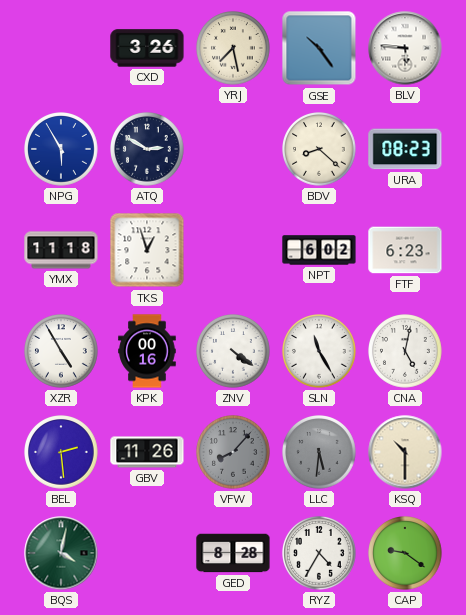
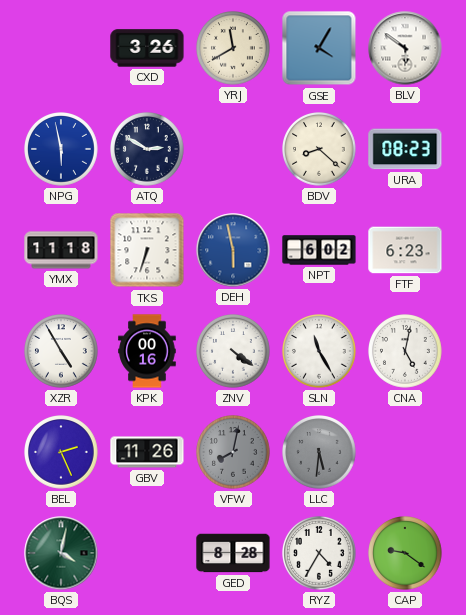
YRJ: 7:28 -> 11:40 (234, 49)
GSE: 10:24 -> 4:05 (319, 48)
BLV: 5:46 -> 5:51 (405, 48)
NPG: 5:55 -> 5:58 (62, 150)
TKS: 12:57 -> 6:33 (147, 250)
DEH: none -> 5:58 (233, 250)
BEL: 2:29 -> 2:26 (62, 453)
VFW: 8:07 -> 8:02 (234, 453)
KSQ: 10:30 -> none (405, 452)
